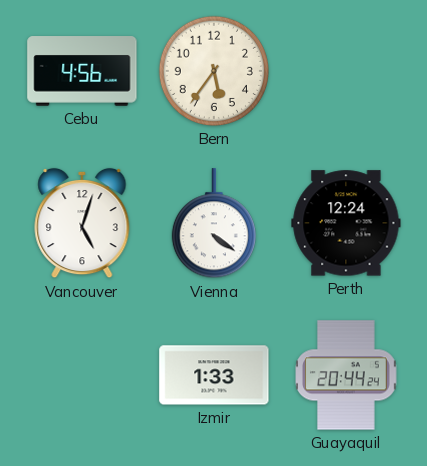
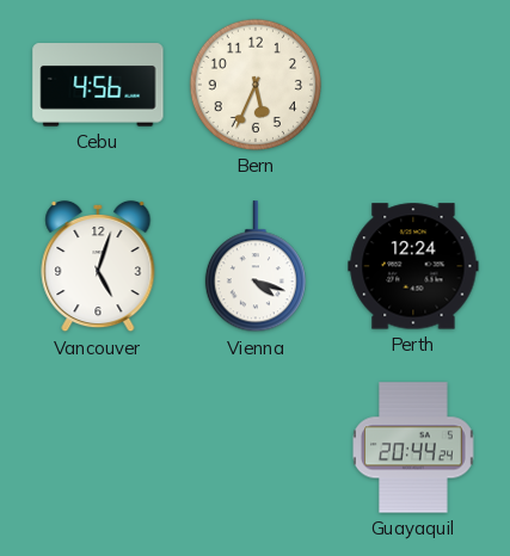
Bern: 5:36 -> 5:34 (256, 85)
Vienna: 4:21 -> 4:18 (256, 267)
Izmir: 1:33 -> none (214, 375)
